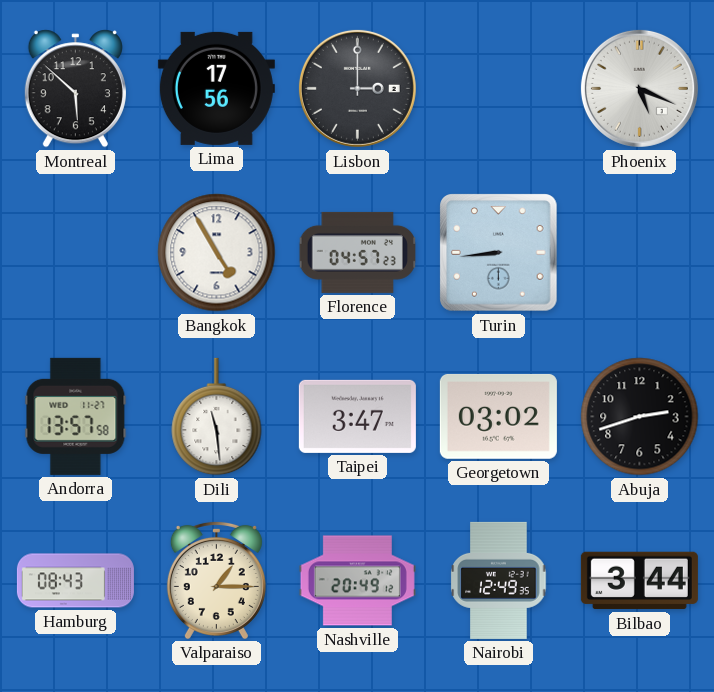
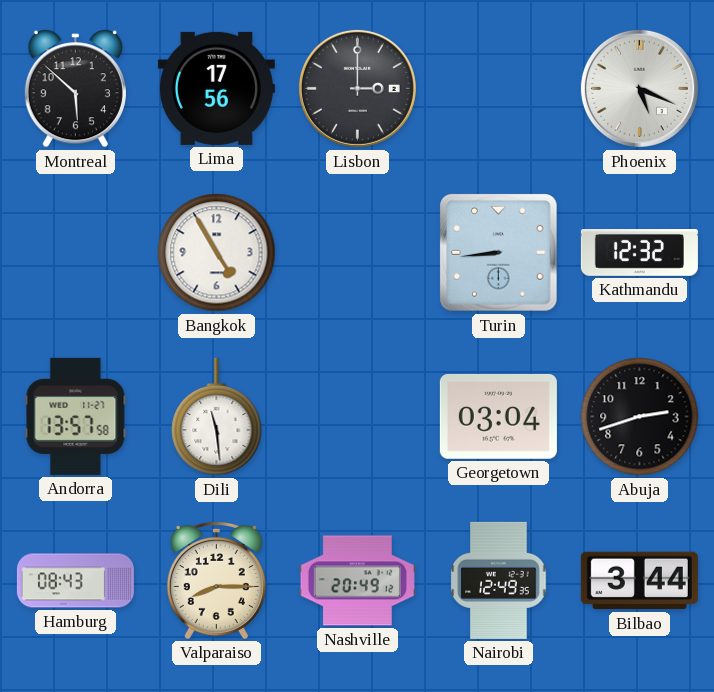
Florence: 04:57 -> none (357, 252)
Kathmandu: none -> 12:32 (639, 253)
Taipei: 3:47 -> none (357, 416)
Georgetown: 03:02 -> 03:04 (498, 416)
Valparaiso: 1:15 -> 8:15 (216, 580)
